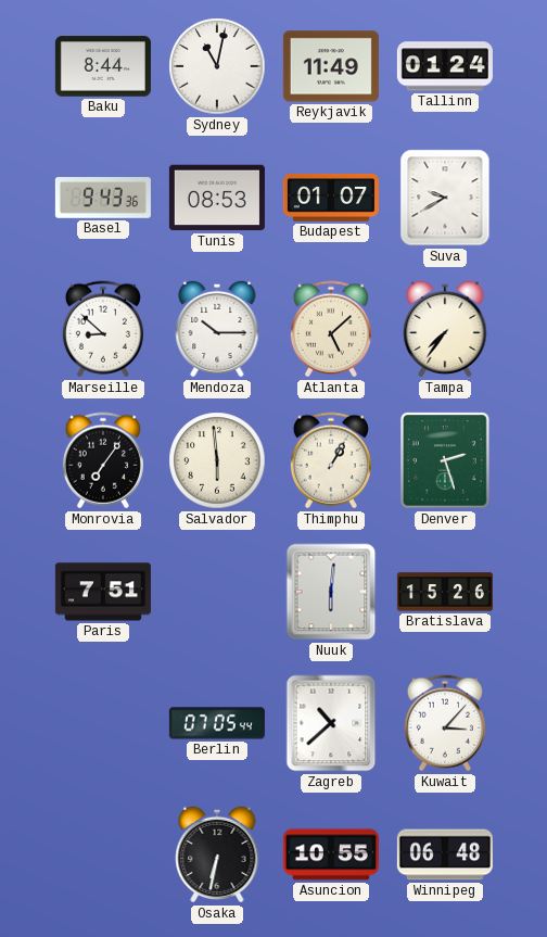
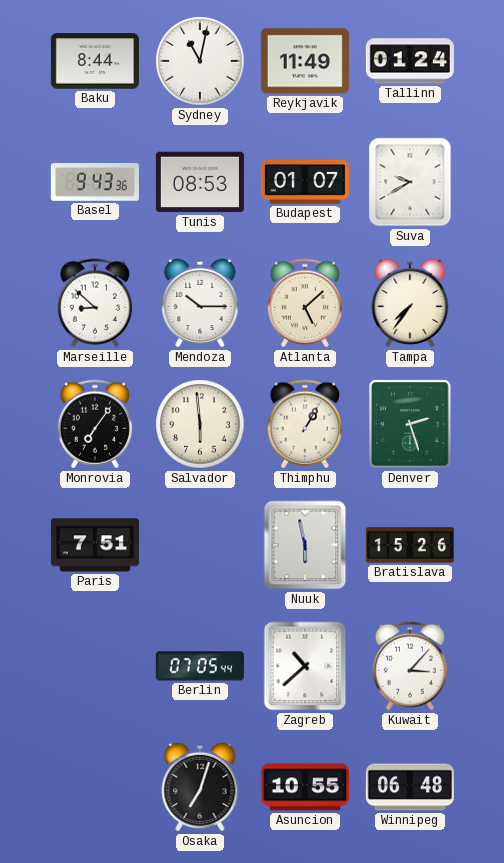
Nuuk: 6:01 -> 5:58 (305, 545)
Osaka: 6:32 -> 7:03 (200, 787)
